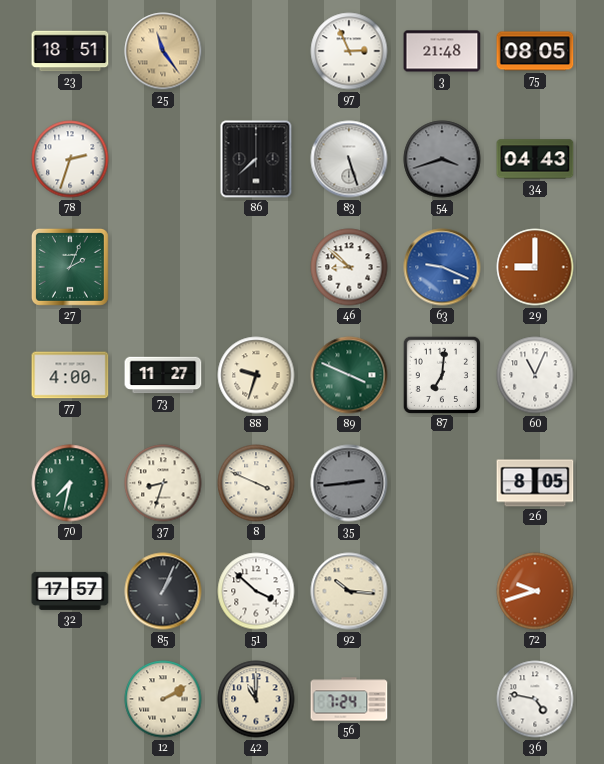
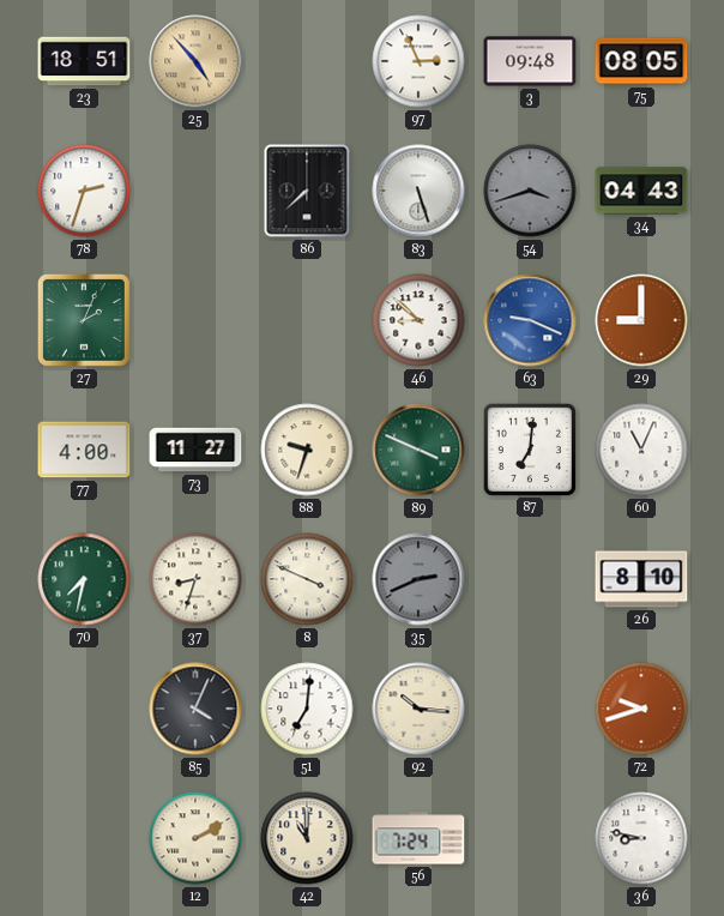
25: 11:24 -> 4:53 (195, 61)
3: 21:48 -> 09:48 (530, 61)
35: 2:44 -> 2:41 (418, 579)
26: 8:05 -> 8:10 (641, 579)
32: 17:57 -> none (70, 591)
85: 1:04 -> 4:04 (195, 709)
51: 3:52 -> 7:01 (307, 709)
36: 4:47 -> 8:47 (641, 838)
